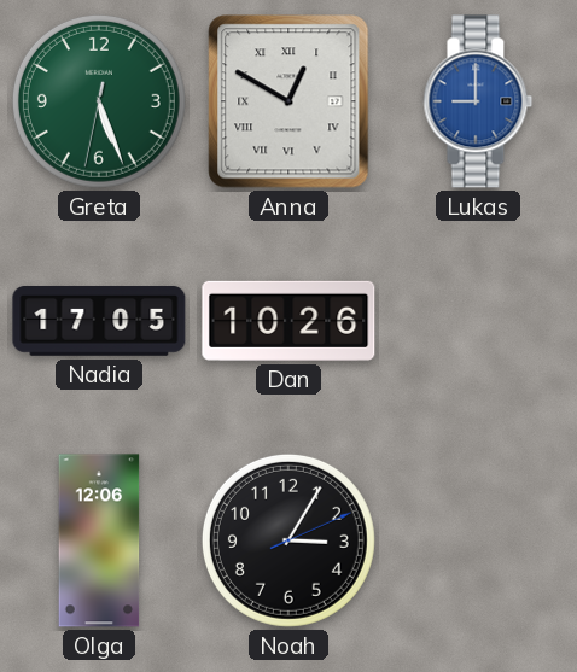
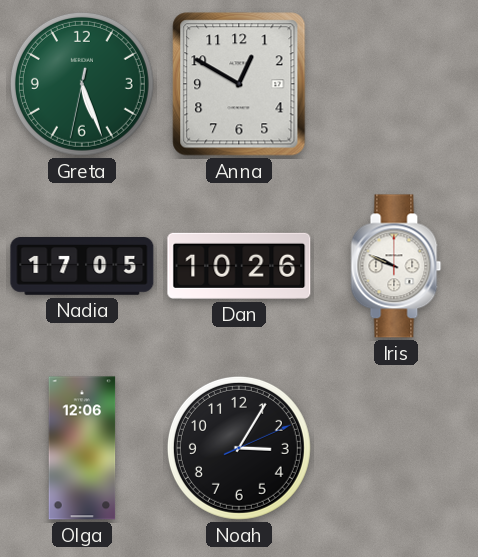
Anna numerals: Roman -> Arabic (239, 84)
Lukas: 9:00 -> none (478, 101)
Iris: none -> 9:49 (396, 266)
